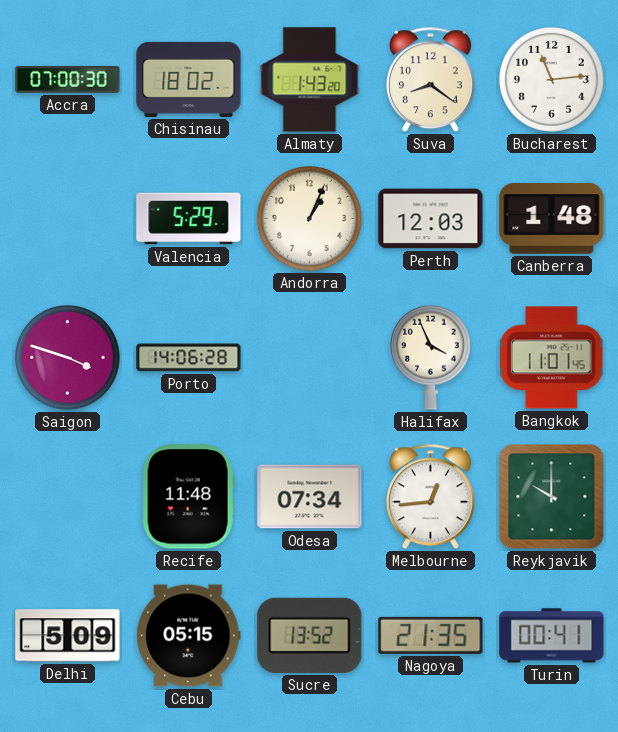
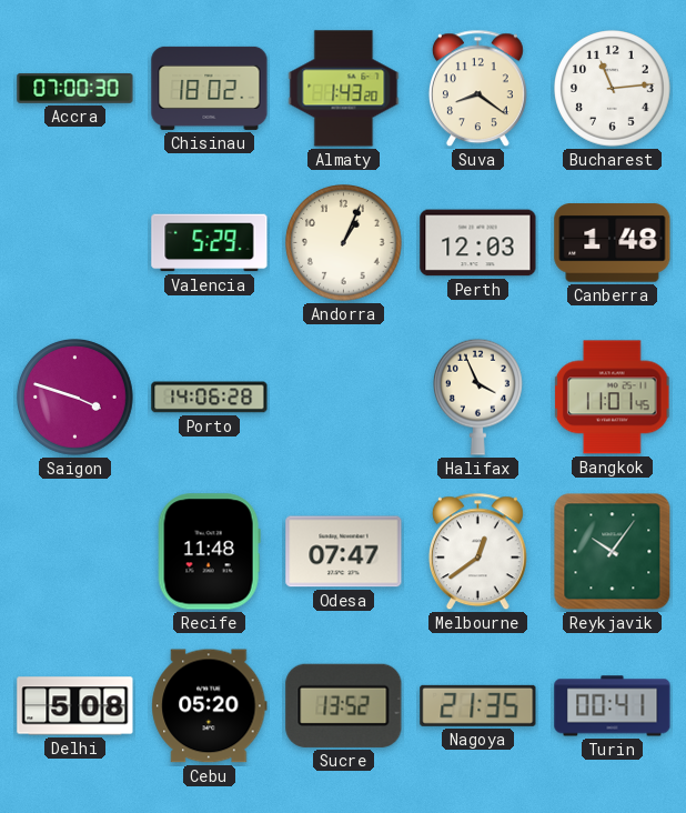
Odesa: 07:34 -> 07:47 (344, 552)
Melbourne: 12:44 -> 12:39 (477, 552)
Reykjavik: 10:00 -> 10:06 (613, 552)
Delhi: 5:09 -> 5:08 (75, 706)
Cebu: 05:15 -> 05:20 (210, 706)
